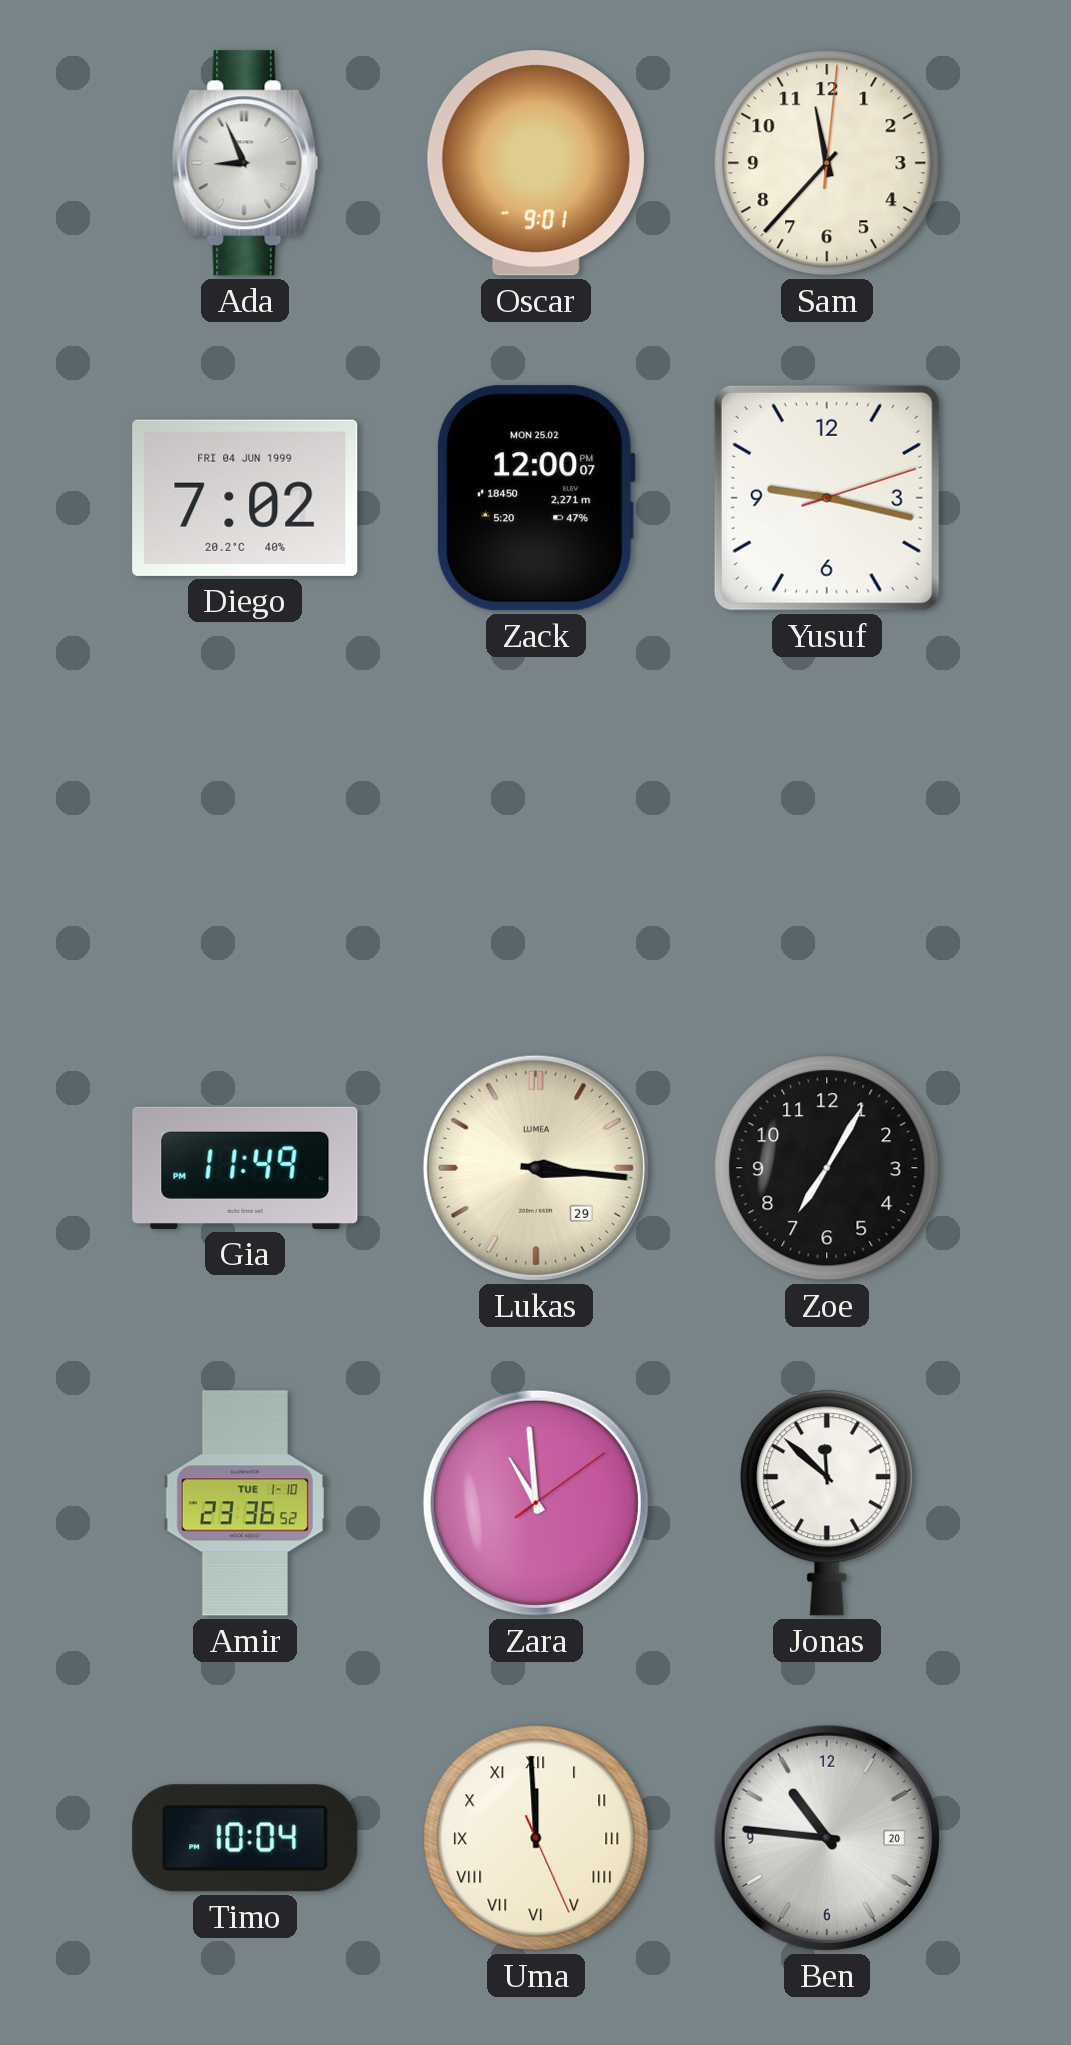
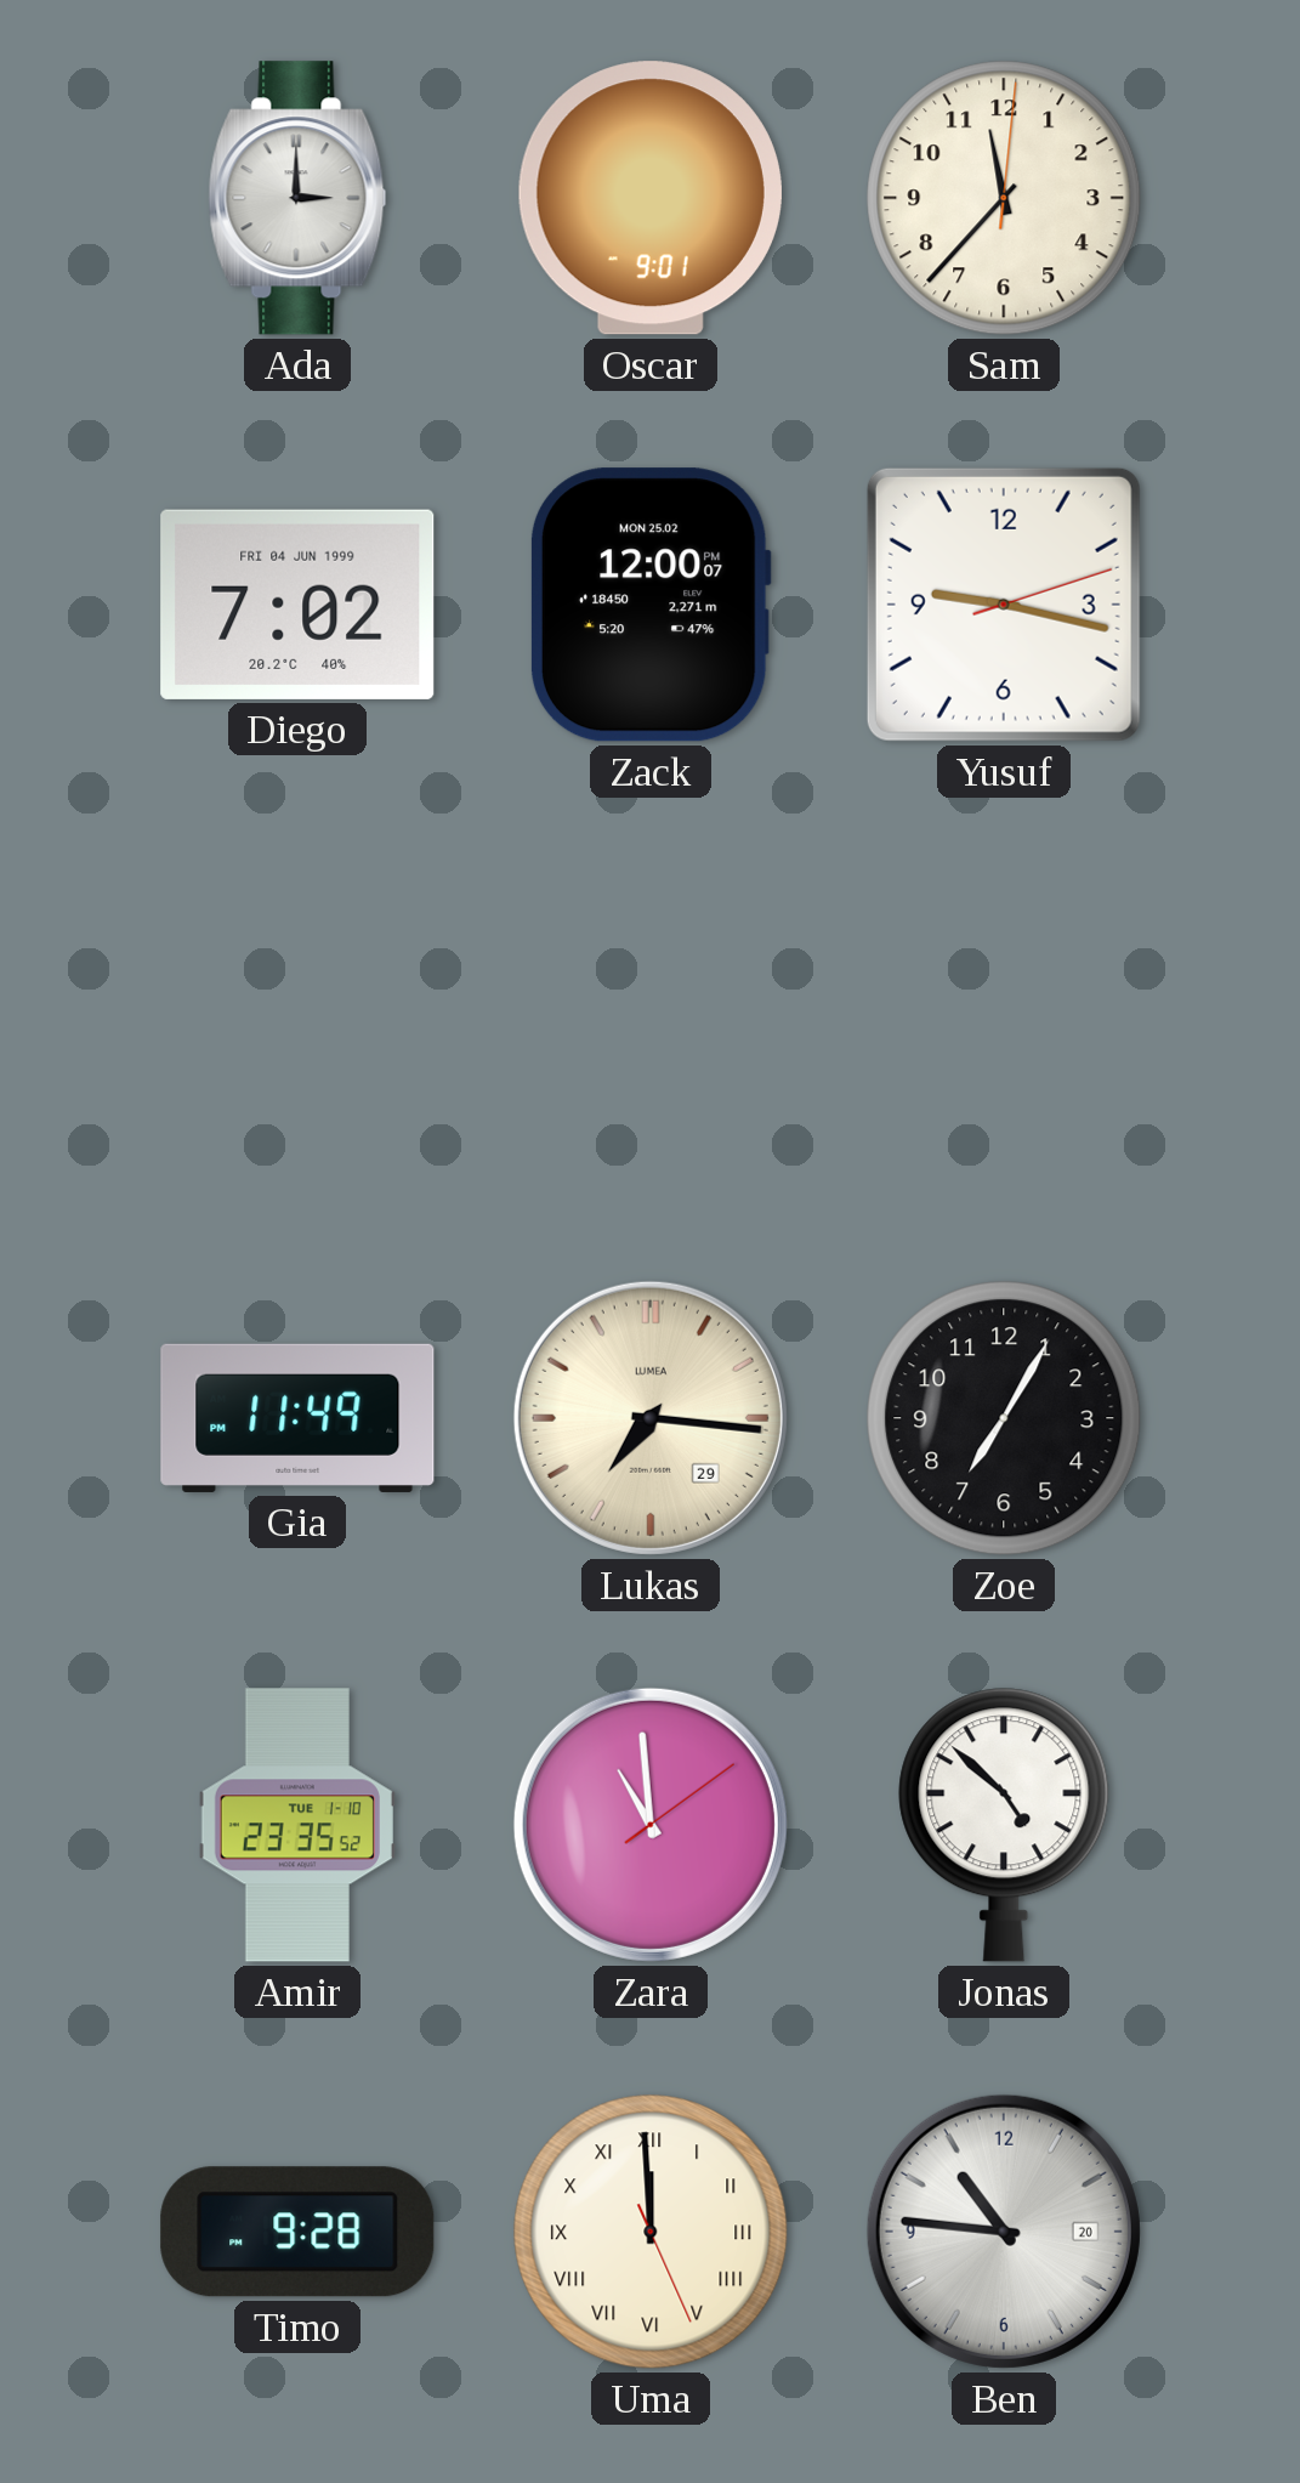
Ada: 8:56 -> 3:00 (297, 198)
Lukas: 3:16 -> 7:16 (651, 1418)
Amir: 23:36 -> 23:35 (297, 1825)
Jonas: 11:52 -> 4:52 (1004, 1825)
Timo: 10:04 -> 9:28 (297, 2232)
